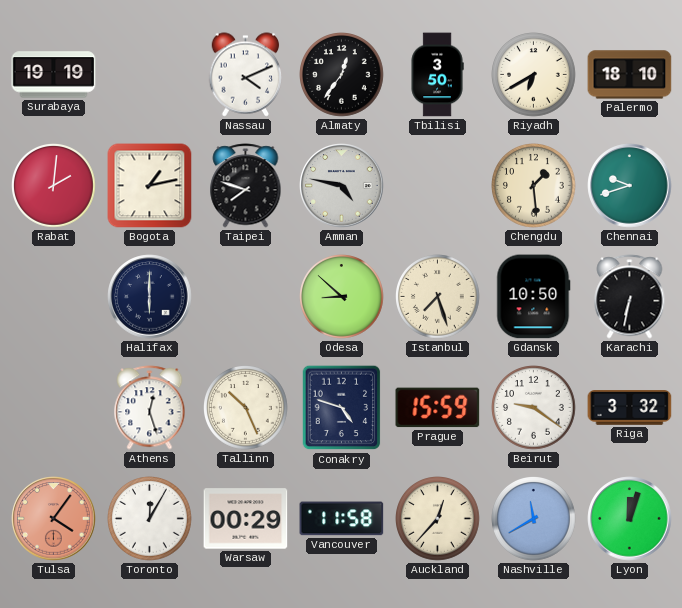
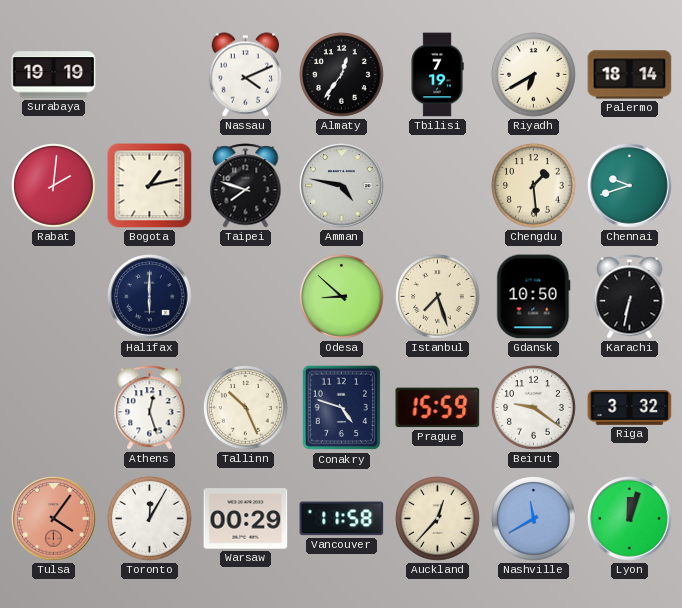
Tbilisi: 3:50 -> 7:19 (437, 75)
Palermo: 18:10 -> 18:14 (630, 75)
